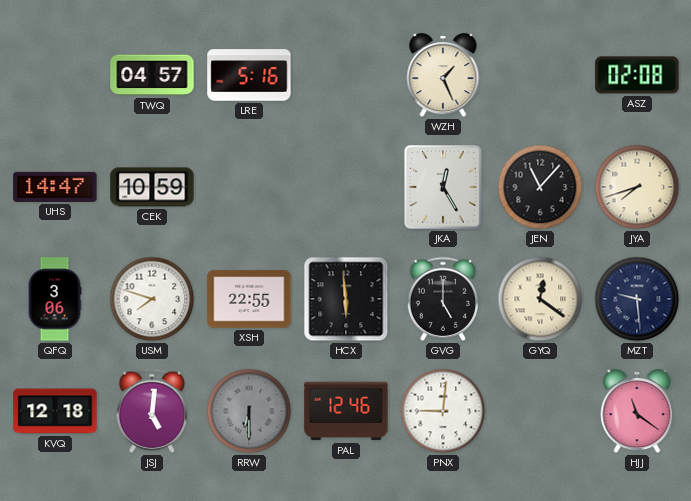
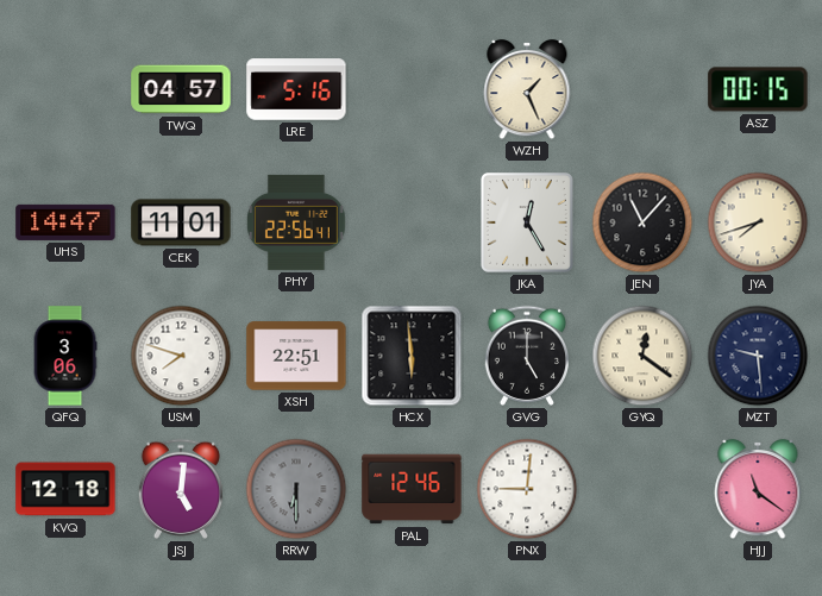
ASZ: 02:08 -> 00:15 (758, 89)
CEK: 10:59 -> 11:01 (181, 222)
PHY: none -> 22:56 (297, 222)
XSH: 22:55 -> 22:51 (296, 356)
